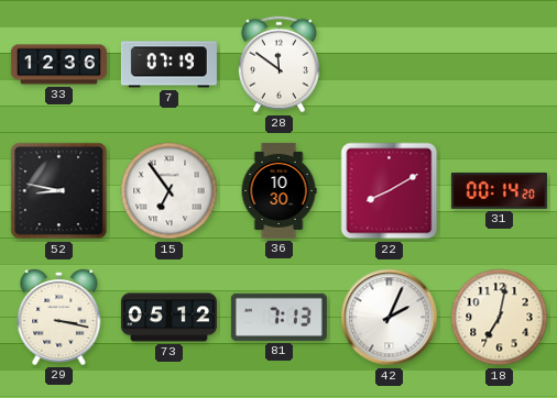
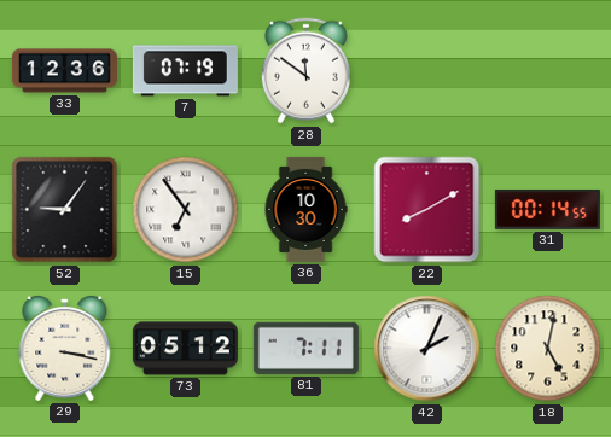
52: 8:47 -> 9:06 (65, 210)
31: 00:14:20 -> 00:14:55 (547, 210)
81: 7:13 -> 7:11 (305, 348)
18: 7:02 -> 5:02 (548, 349)
